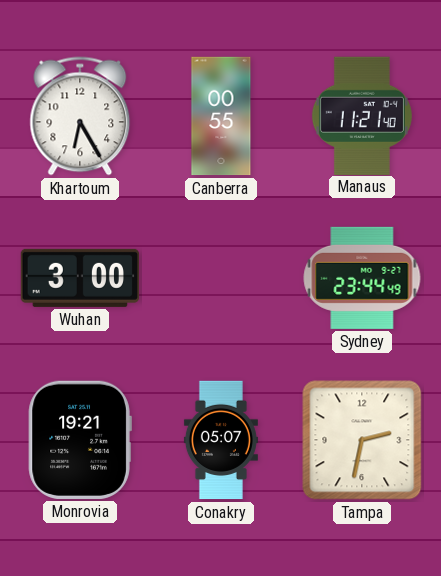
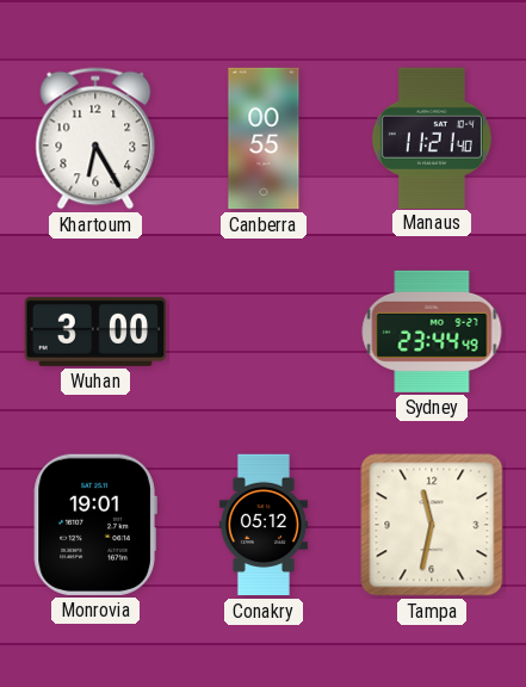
Monrovia: 19:21 -> 19:01 (95, 525)
Conakry: 05:07 -> 05:12 (264, 525)
Tampa: 2:32 -> 11:32 (432, 525)
